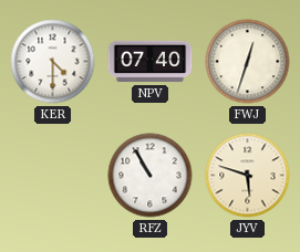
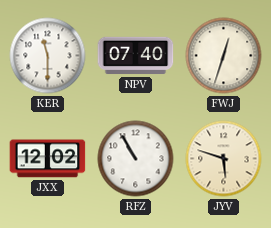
KER: 4:30 -> 11:30 (48, 56)
JXX: none -> 12:02 (48, 159)
